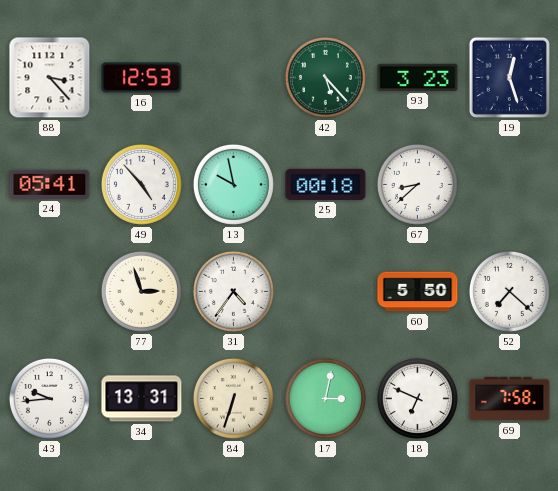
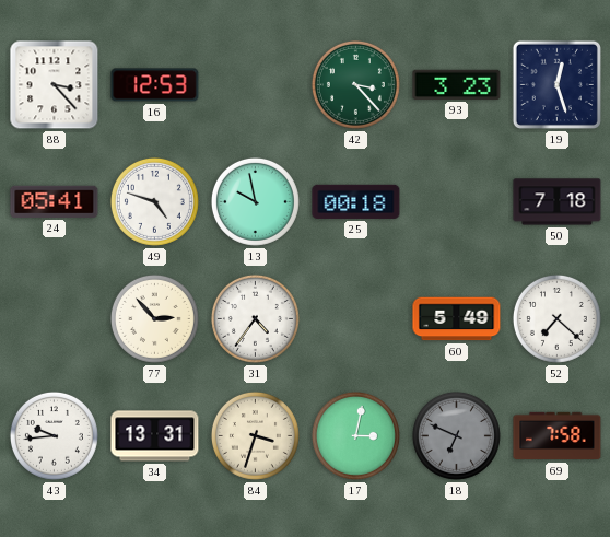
42: 5:23 -> 3:23 (355, 84)
49: 4:53 -> 4:48 (154, 201)
67: 8:38 -> none (417, 184)
50: none -> 7:18 (558, 202)
77: 2:57 -> 2:53 (154, 318)
60: 5:50 -> 5:49 (457, 319)
84: 6:33 -> 3:33 (255, 435)
18 dial: white -> grey (456, 435)
